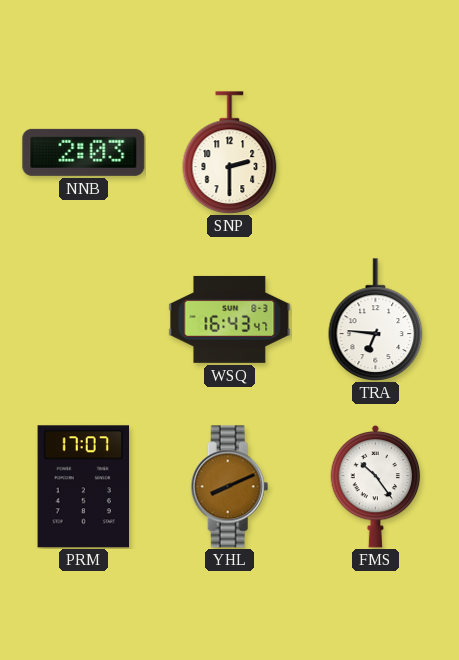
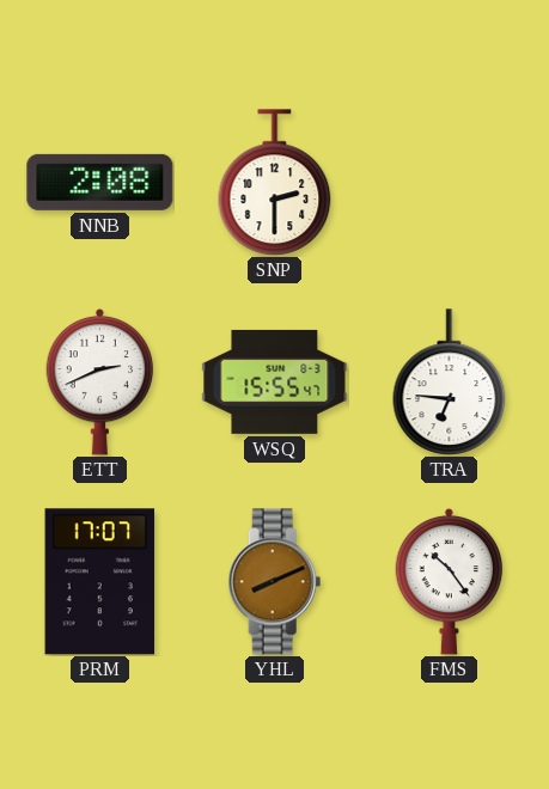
NNB: 2:03 -> 2:08 (100, 182)
ETT: none -> 2:41 (100, 381)
WSQ: 16:43 -> 15:55 (275, 381)
